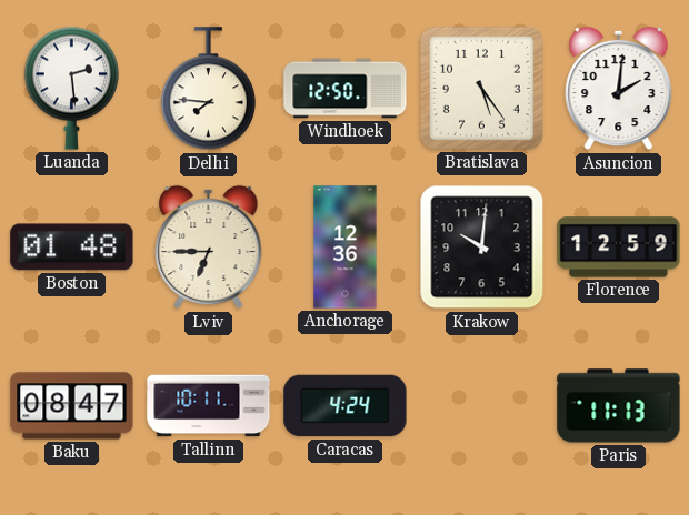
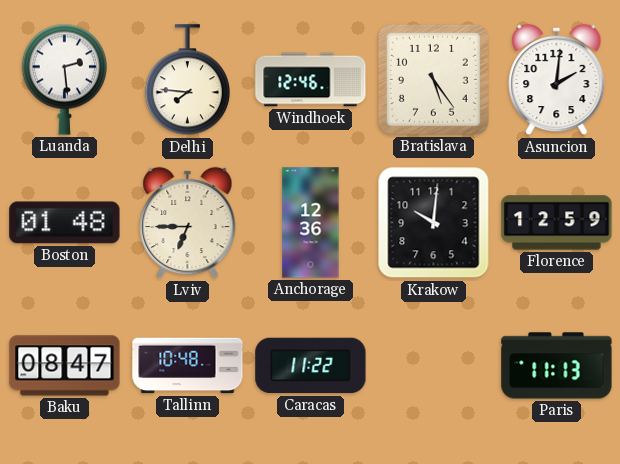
Windhoek: 12:50 -> 12:46 (311, 80)
Tallinn: 10:11 -> 10:48 (188, 366)
Caracas: 4:24 -> 11:22 (311, 366)
